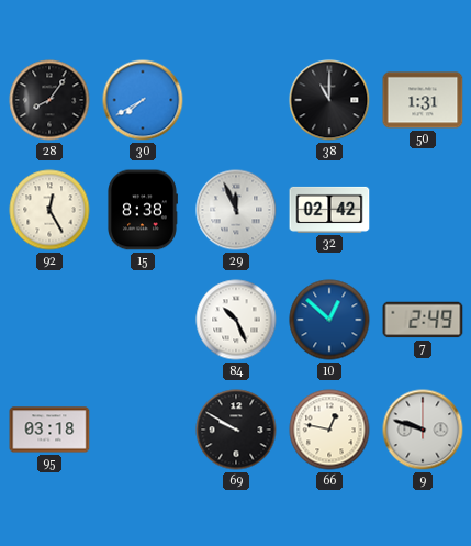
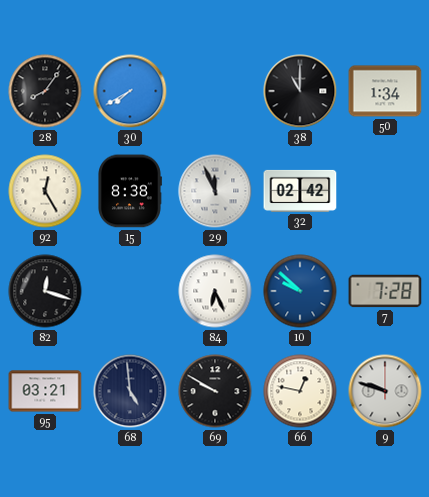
50: 1:31 -> 1:34 (385, 91)
82: none -> 12:18 (45, 291)
84: 10:26 -> 6:26 (215, 291)
10: 12:52 -> 9:52 (300, 291)
7: 2:49 -> 7:28 (385, 291)
95: 03:18 -> 03:21 (45, 391)
68: none -> 4:59 (130, 391)
